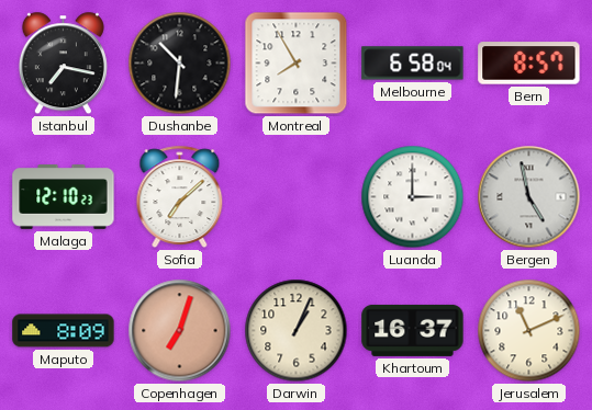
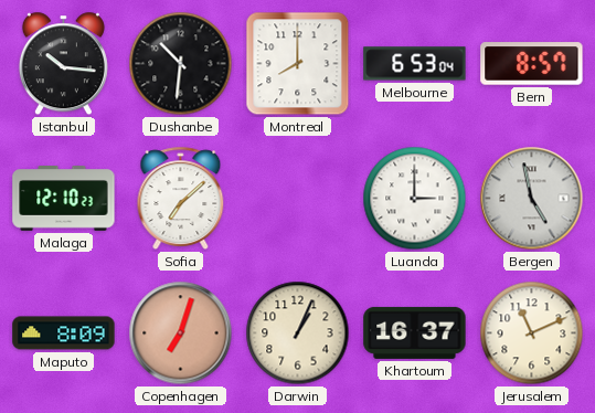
Istanbul: 7:17 -> 10:16 (63, 64)
Montreal: 7:55 -> 8:00 (298, 64)
Melbourne: 6:58 -> 6:53 (415, 64)
